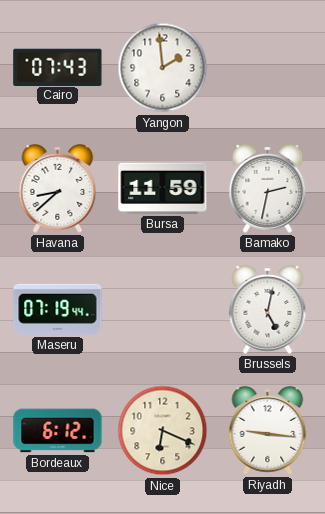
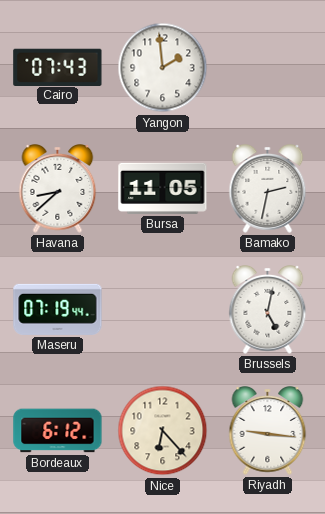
Bursa: 11:59 -> 11:05 (163, 188)
Nice: 6:19 -> 6:23 (163, 431)
